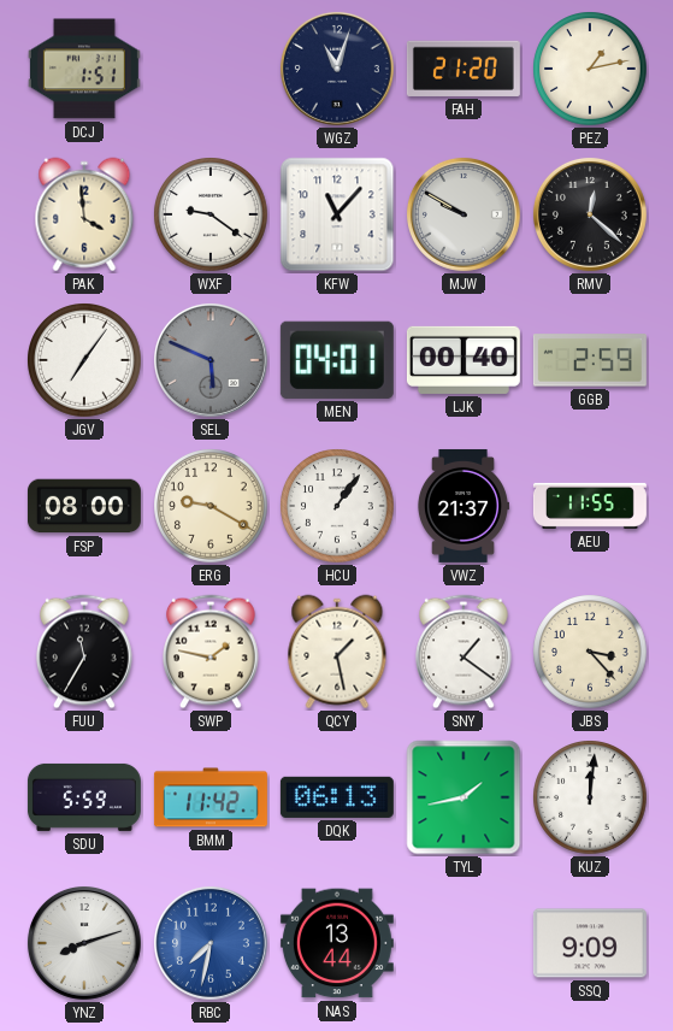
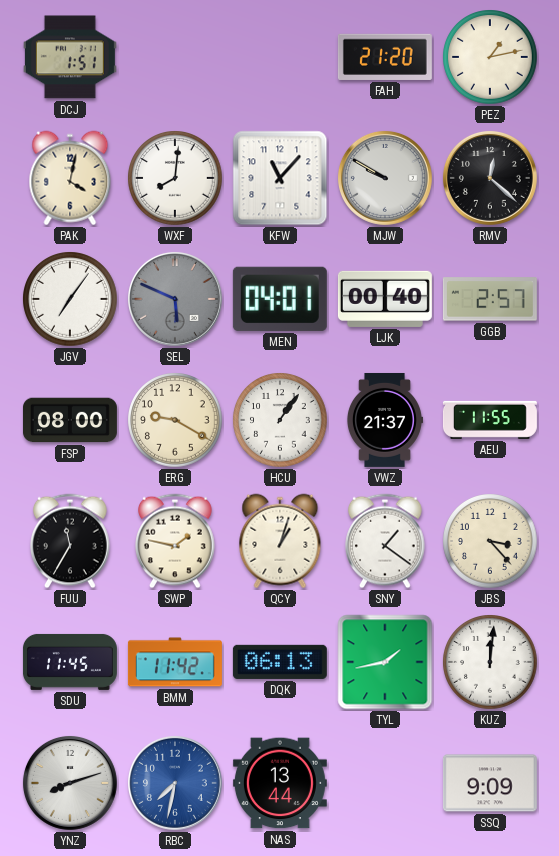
WGZ: 11:03 -> none (337, 69)
PAK: 3:59 -> 4:02 (70, 178)
WXF: 9:21 -> 8:01 (175, 178)
GGB: 2:59 -> 2:57 (490, 299)
QCY: 1:28 -> 1:03 (280, 541)
SDU: 5:59 -> 11:45 (70, 662)
